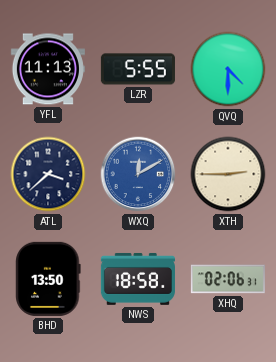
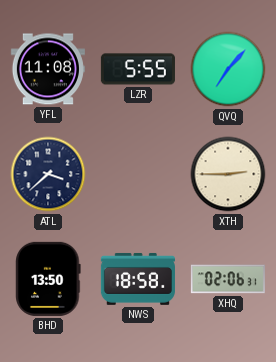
YFL: 11:13 -> 11:08 (48, 69)
QVQ: 4:30 -> 7:07 (228, 69)
WXQ: 12:10 -> none (138, 174)
